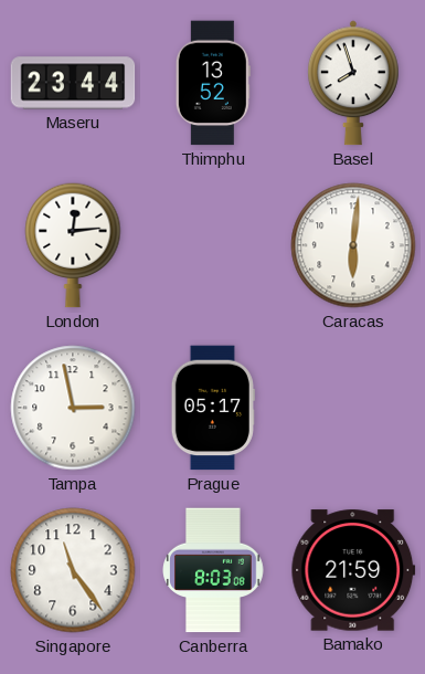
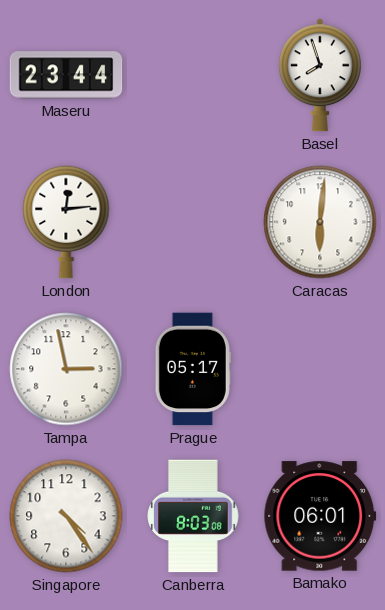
Thimphu: 13:52 -> none (213, 83)
Singapore: 11:24 -> 4:24 (66, 516)
Bamako: 21:59 -> 06:01 (320, 516)
